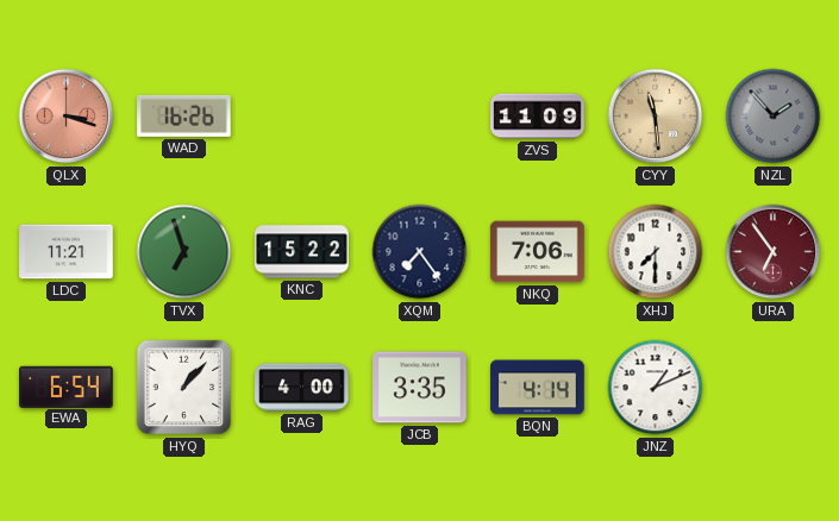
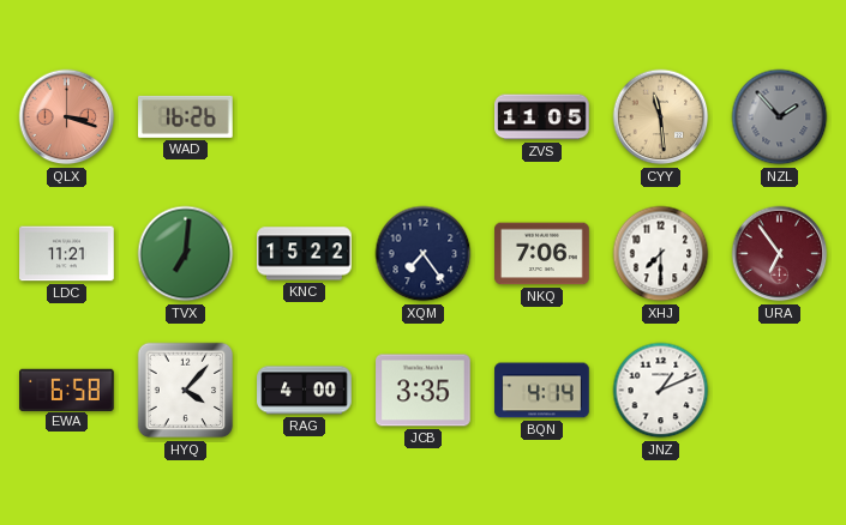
ZVS: 11:09 -> 11:05 (542, 117)
TVX: 6:57 -> 7:01 (186, 254)
EWA: 6:54 -> 6:58 (67, 390)
HYQ: 1:07 -> 4:07 (186, 391)
